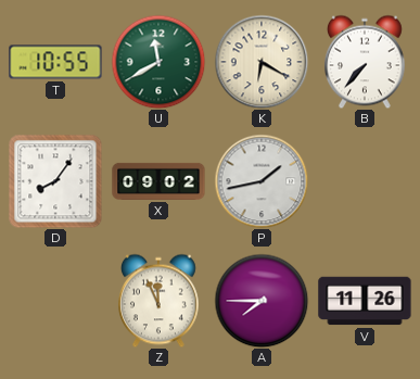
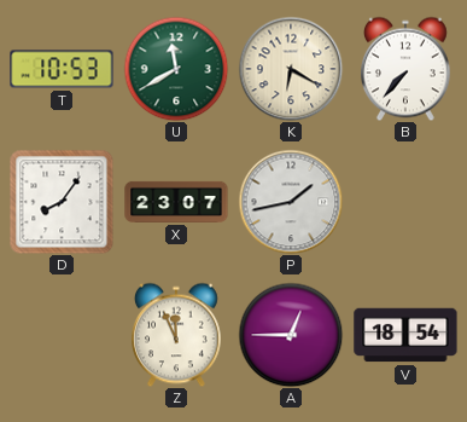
T: 10:55 -> 10:53 (62, 69)
X: 09:02 -> 23:07 (176, 202)
A: 7:45 -> 12:45 (291, 335)
V: 11:26 -> 18:54 (405, 335)
